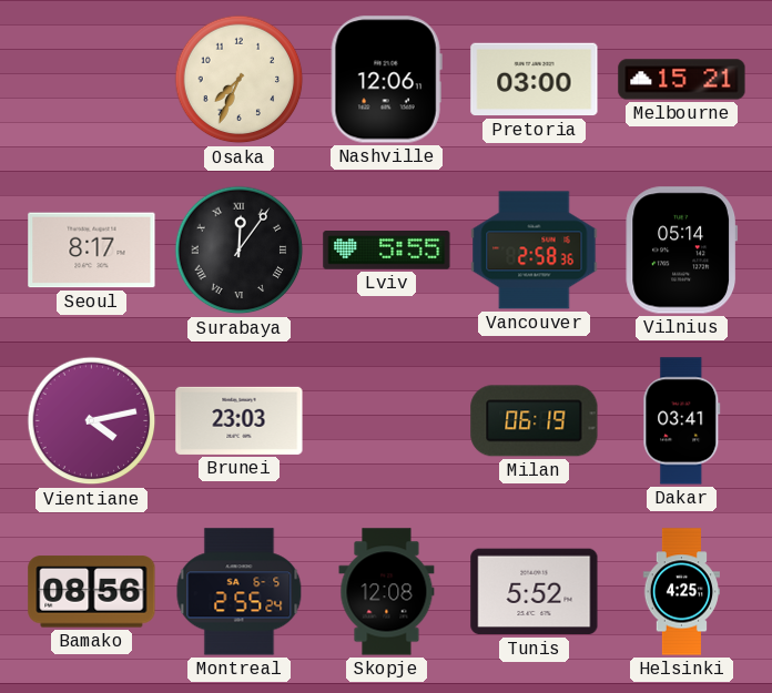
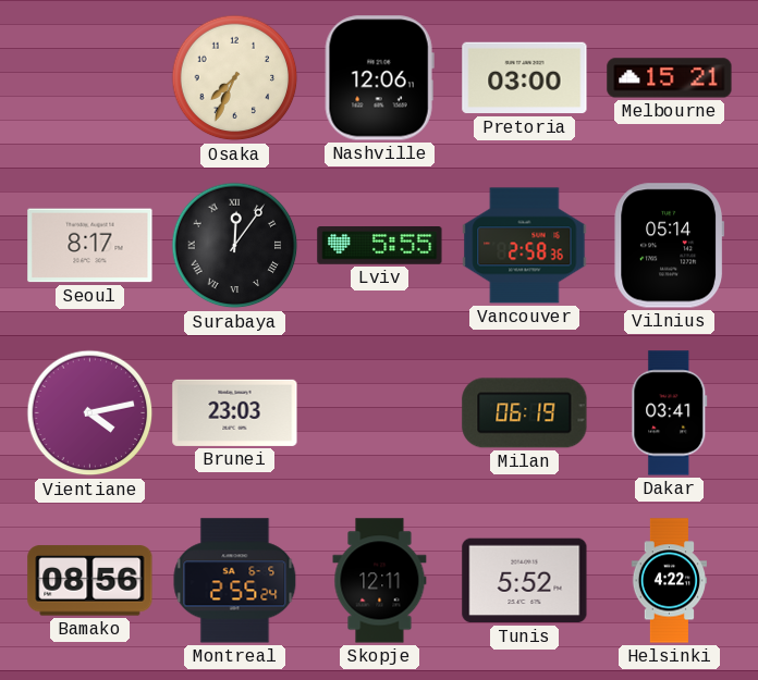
Skopje: 12:08 -> 12:11 (380, 581)
Helsinki: 4:25 -> 4:22 (669, 581)
